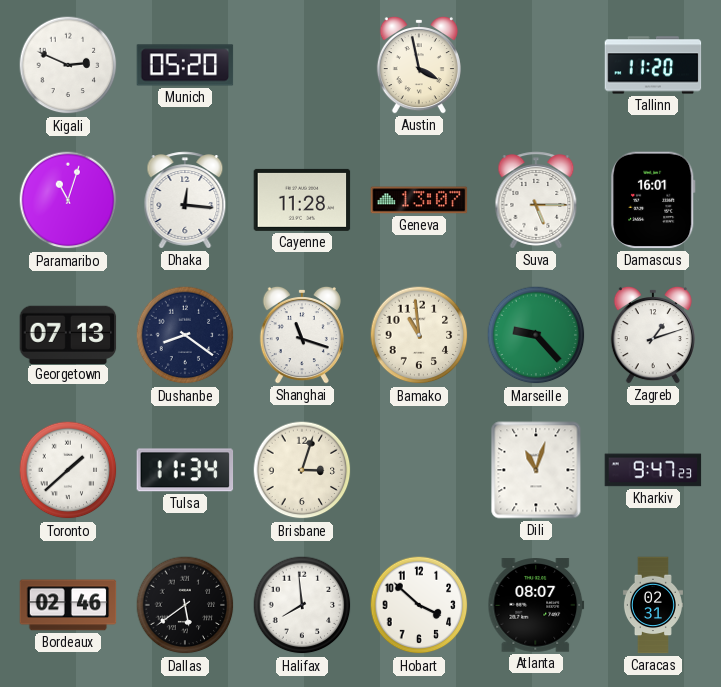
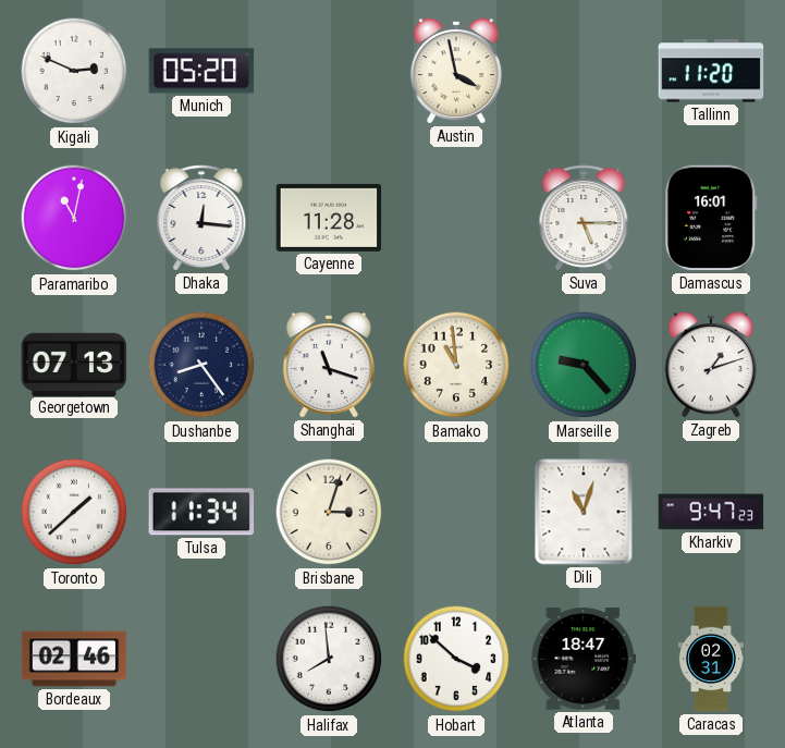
Paramaribo: 11:03 -> 11:02 (74, 218)
Geneva: 13:07 -> none (419, 200)
Dushanbe: 8:21 -> 8:24 (201, 365)
Dallas: 5:39 -> none (185, 605)
Atlanta: 08:07 -> 18:47 (584, 659)
